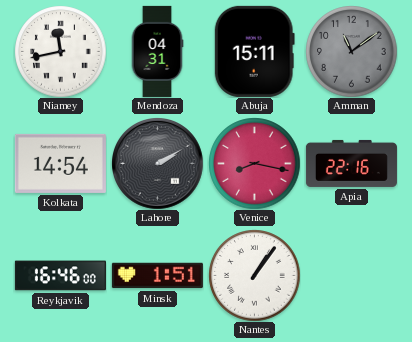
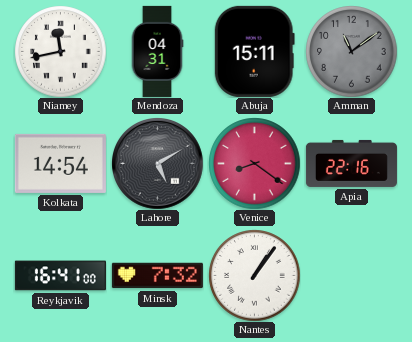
Lahore: 2:10 -> 5:10 (158, 164)
Venice: 8:17 -> 8:21 (254, 163)
Reykjavik: 16:46 -> 16:41 (60, 276)
Minsk: 1:51 -> 7:32 (157, 276)
